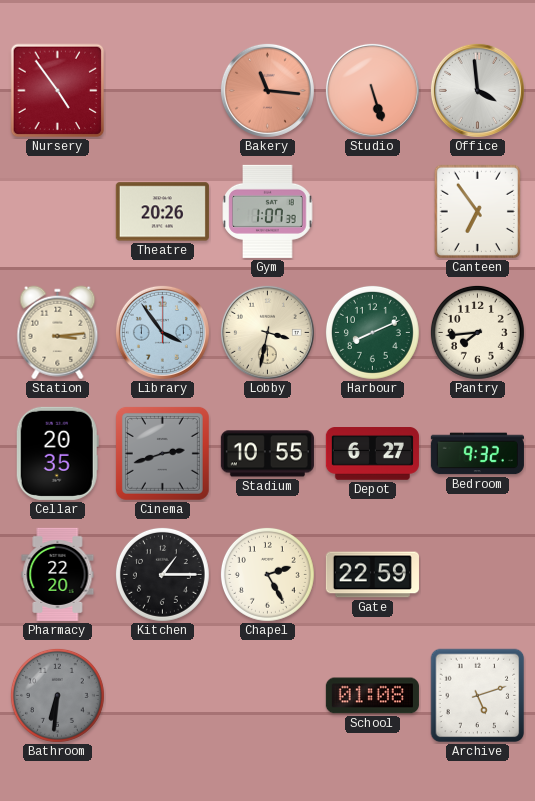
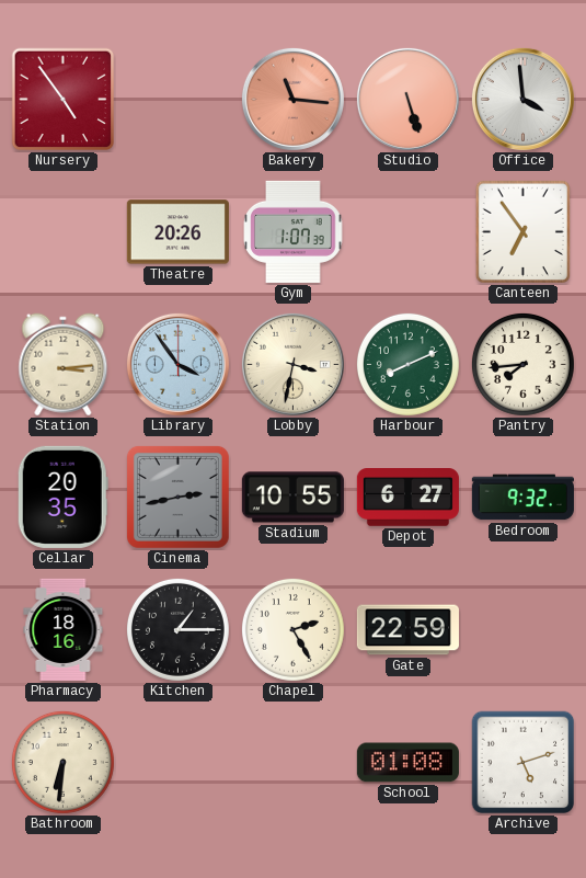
Cinema: 2:42 -> 2:43 (177, 497)
Pharmacy: 22:20 -> 18:16 (64, 629)
Bathroom dial: grey -> cream (62, 762)
